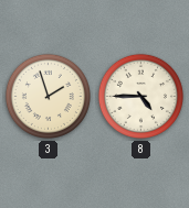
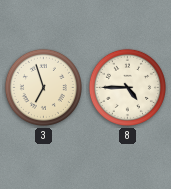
3: 1:57 -> 6:57 (43, 87)
